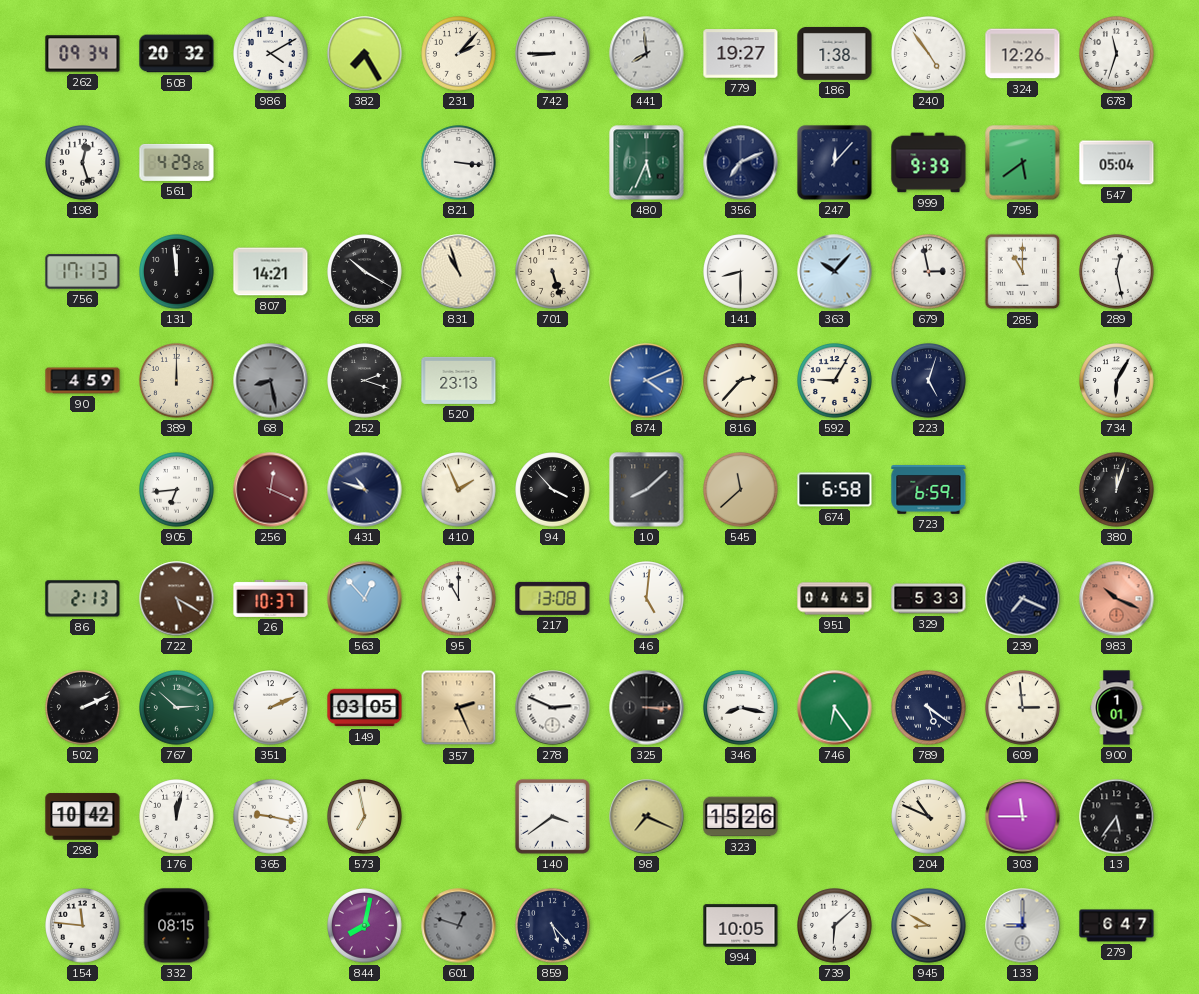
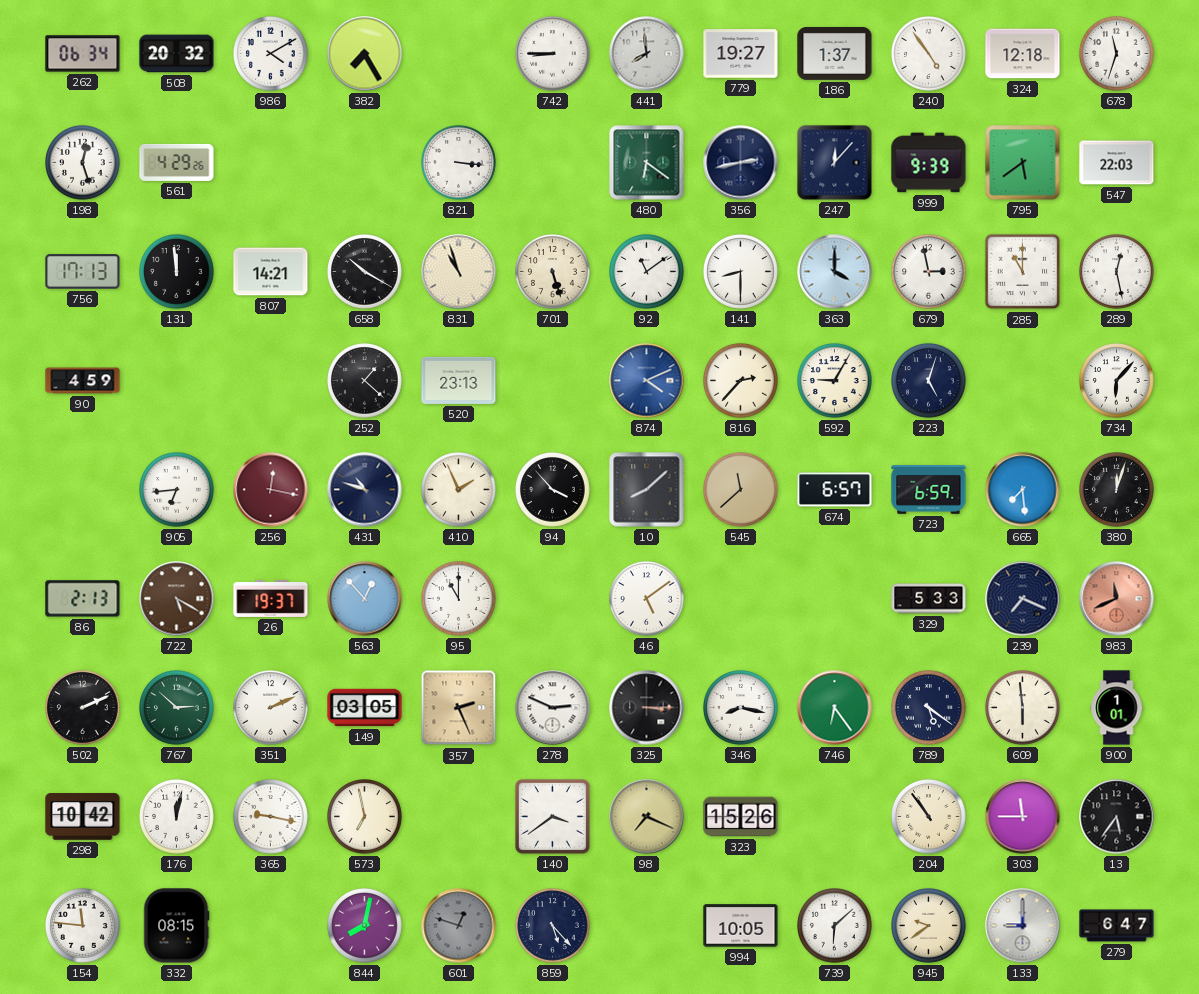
262: 09:34 -> 06:34 (83, 54)
231: 2:07 -> none (459, 54)
186: 1:38 -> 1:37 (835, 53)
324: 12:26 -> 12:18 (1023, 54)
480: 5:34 -> 6:21 (647, 163)
356: 7:11 -> 2:43 (741, 163)
547: 05:04 -> 22:03 (1117, 163)
92: none -> 11:09 (647, 272)
363: 10:07 -> 4:00 (835, 272)
389: 12:00 -> none (177, 381)
68: 8:28 -> none (271, 381)
252: 2:18 -> 1:22 (365, 381)
734: 6:05 -> 6:07 (1117, 381)
256: 12:19 -> 12:17 (271, 490)
674: 6:58 -> 6:57 (835, 490)
665: none -> 7:29 (1023, 490)
26: 10:37 -> 19:37 (271, 598)
217: 13:08 -> none (553, 598)
46: 5:01 -> 5:09 (647, 599)
951: 04:45 -> none (835, 599)
983: 10:19 -> 11:41 (1117, 599)
609: 2:59 -> 5:59 (1023, 708)
204: 10:49 -> 10:54 (929, 817)
945: 8:50 -> 9:39 (929, 926)
